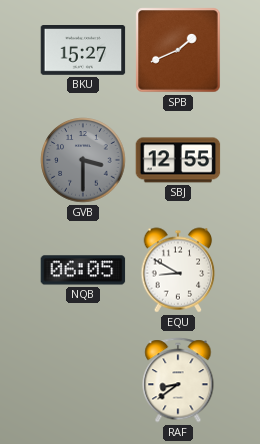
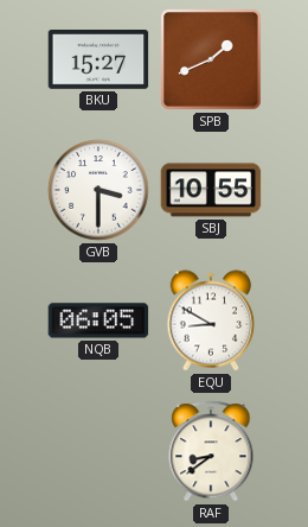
GVB dial: grey -> white (98, 190)
SBJ: 12:55 -> 10:55 (211, 190)
